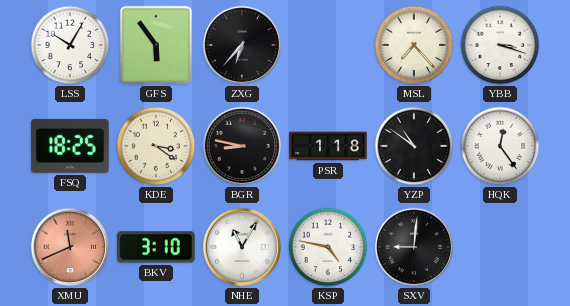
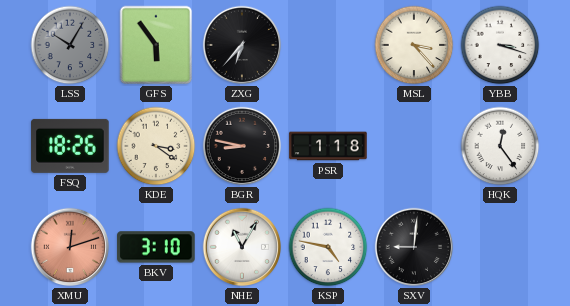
LSS dial: white -> grey (70, 45)
MSL: 7:23 -> 3:23 (414, 45)
FSQ: 18:25 -> 18:26 (70, 146)
YZP: 10:51 -> none (414, 146)
XMU: 11:41 -> 12:12 (70, 247)
